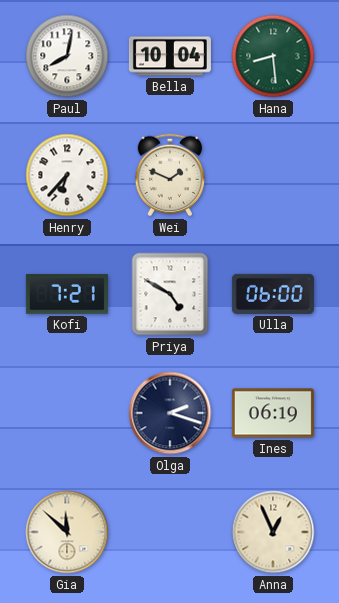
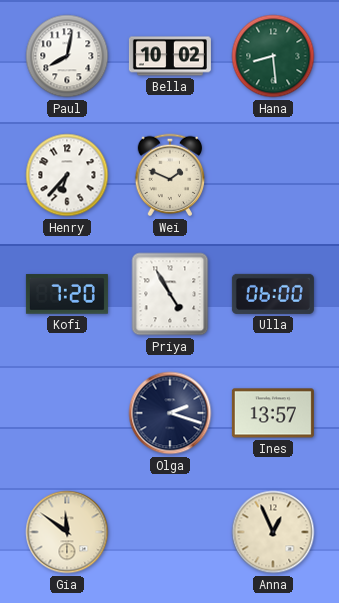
Bella: 10:04 -> 10:02 (170, 56)
Kofi: 7:21 -> 7:20 (67, 294)
Priya: 4:50 -> 4:55 (170, 294)
Ines: 06:19 -> 13:57 (273, 413)
Gia: 11:52 -> 11:51 (67, 532)
